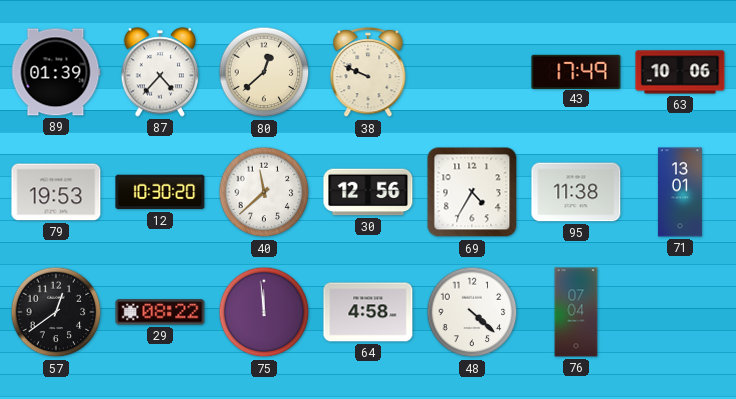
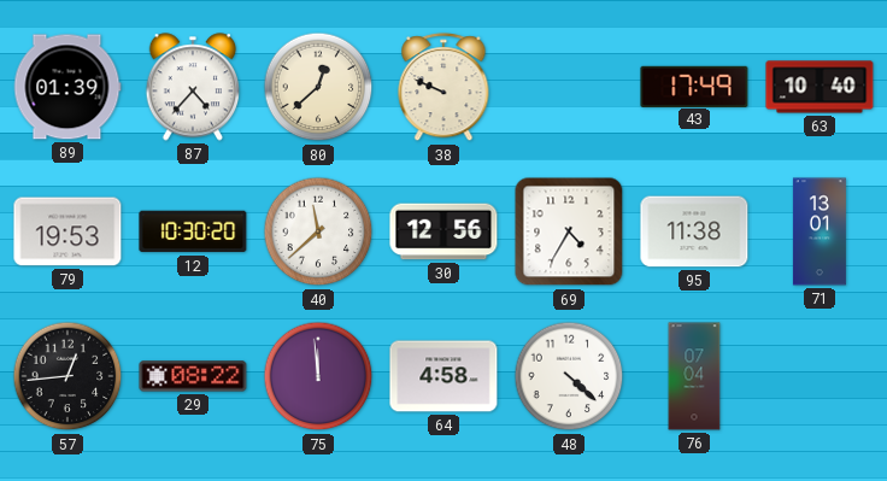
63: 10:06 -> 10:40 (820, 87)
57: 12:39 -> 12:44 (67, 376)
